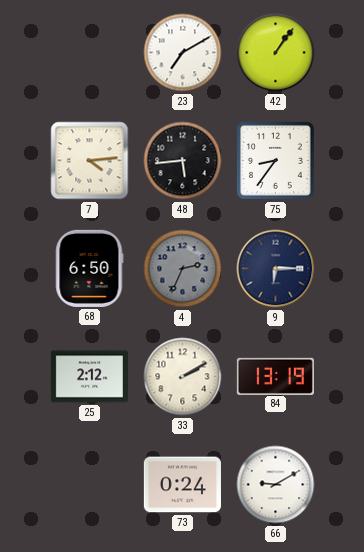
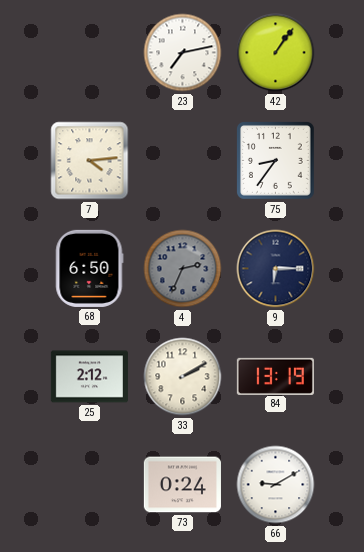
23: 7:10 -> 7:13 (183, 53)
48: 5:44 -> none (183, 161)
